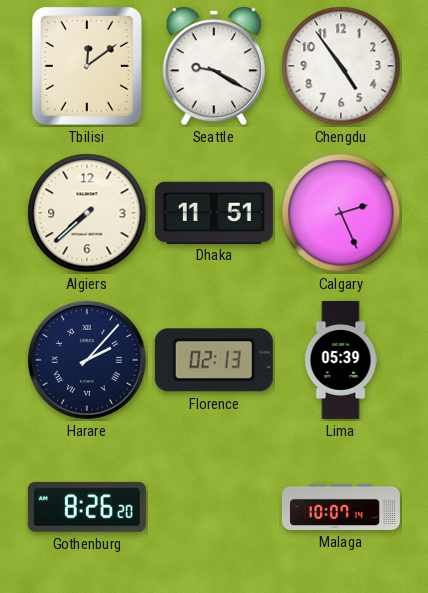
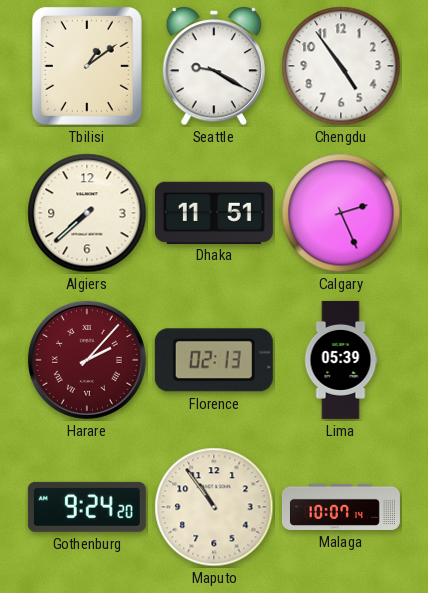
Tbilisi: 12:09 -> 1:09 (87, 66)
Harare dial: navy -> burgundy (87, 360)
Gothenburg: 8:26 -> 9:24 (87, 507)
Maputo: none -> 10:54 (214, 507)
